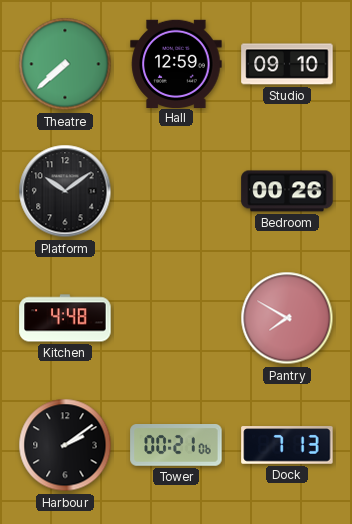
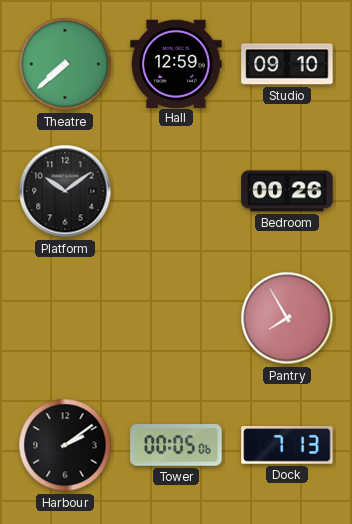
Kitchen: 4:48 -> none (65, 318)
Pantry: 7:50 -> 7:55 (287, 318)
Tower: 00:21 -> 00:05 (176, 446)
